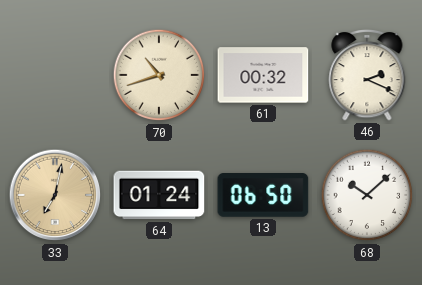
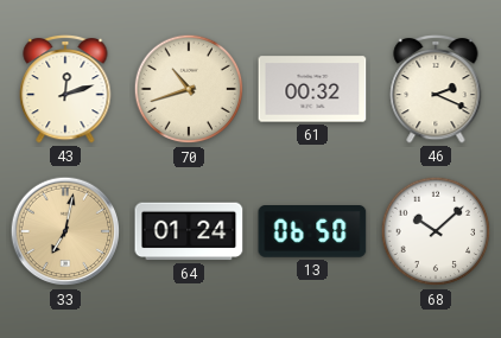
43: none -> 12:12 (65, 89)
